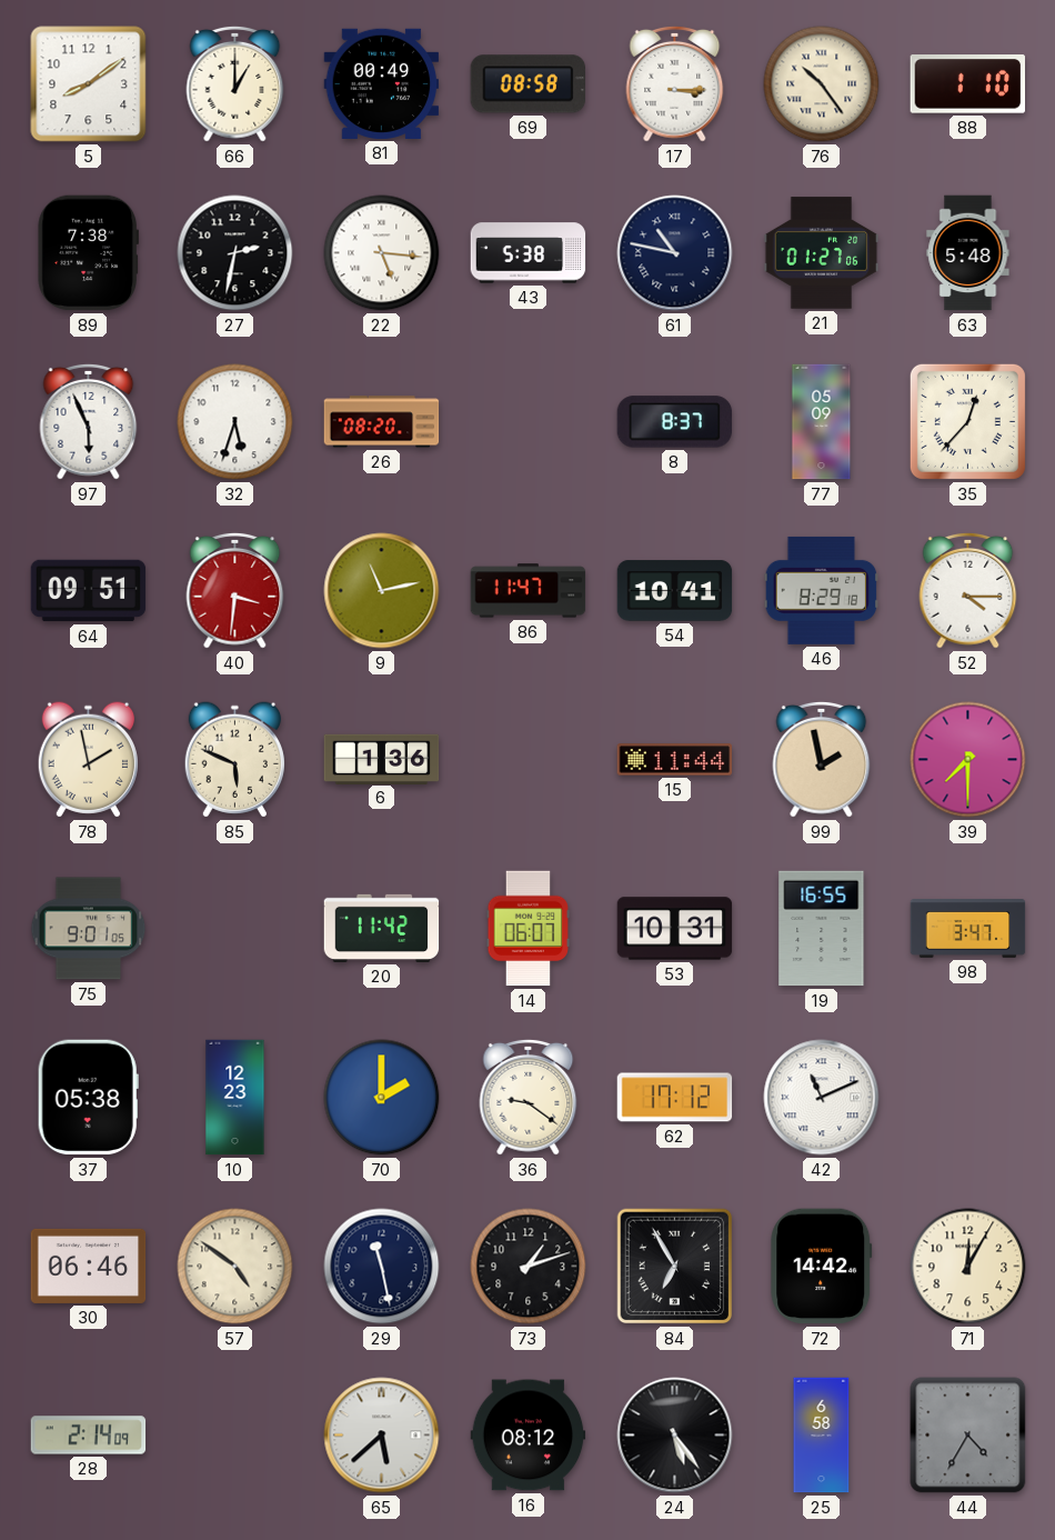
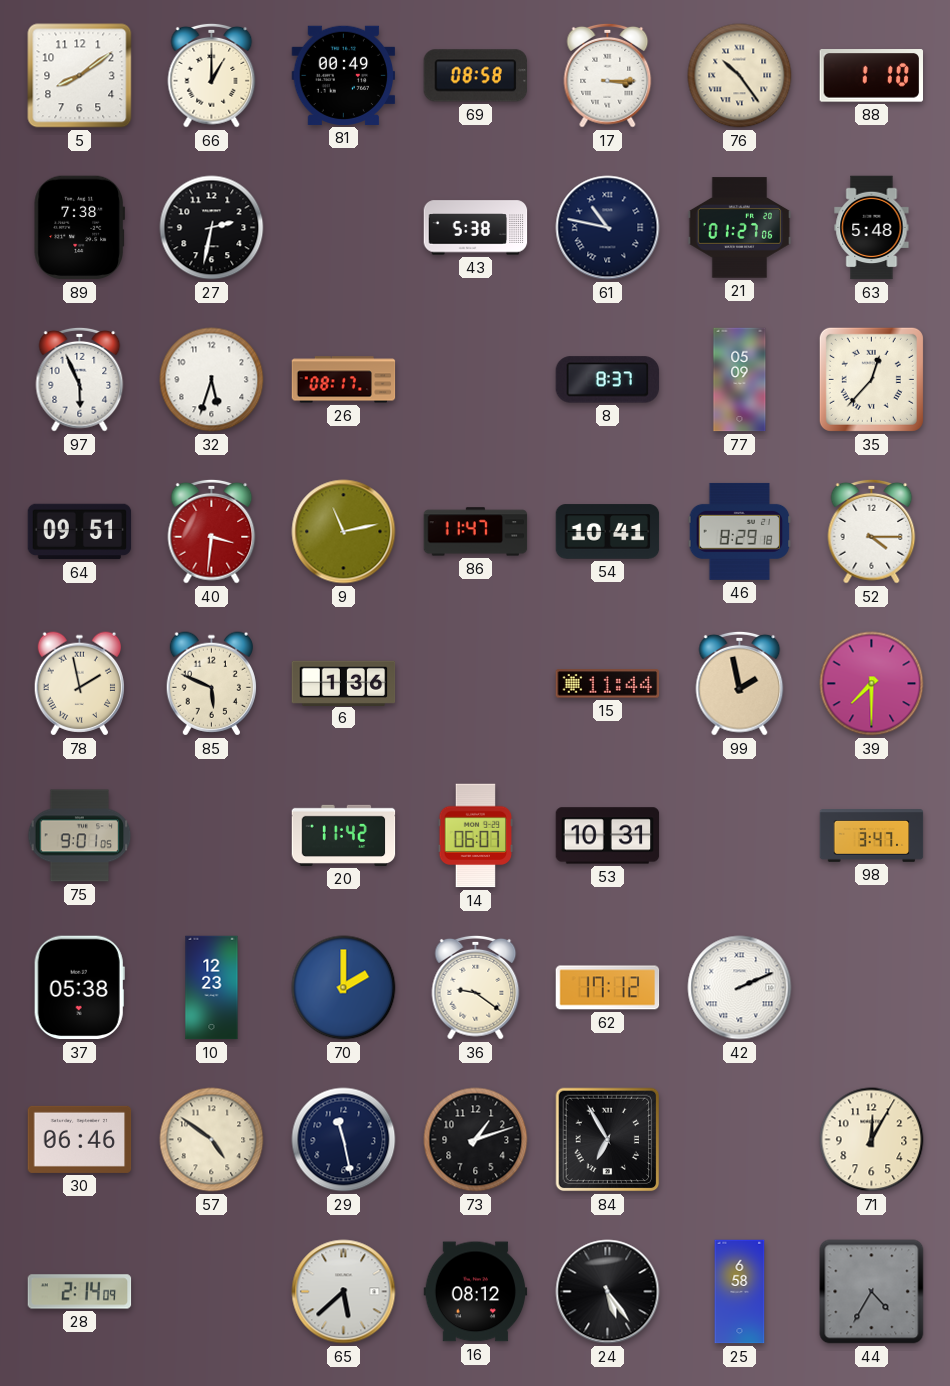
22: 5:16 -> none (382, 253)
26: 08:20 -> 08:17 (344, 380)
19: 16:55 -> none (822, 929)
42: 11:11 -> 2:11 (740, 988)
72: 14:42 -> none (822, 1267)
